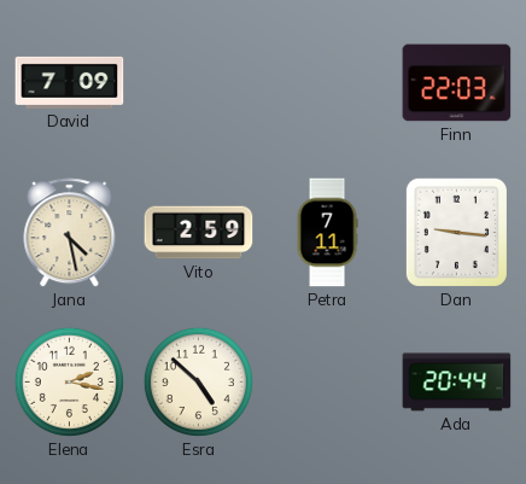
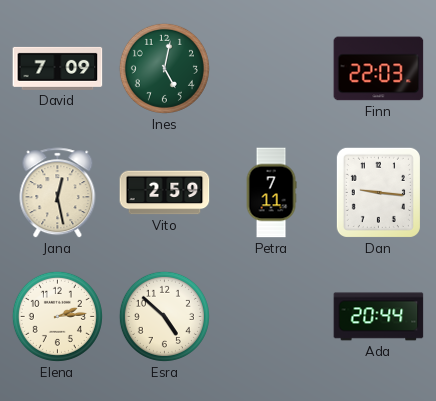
Ines: none -> 5:02 (164, 68)
Jana: 4:28 -> 12:28 (58, 193)
Elena: 2:17 -> 2:14 (57, 316)
